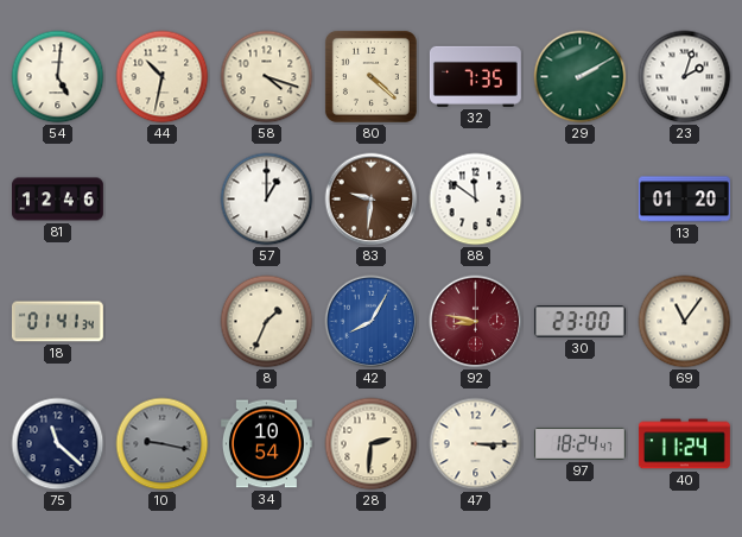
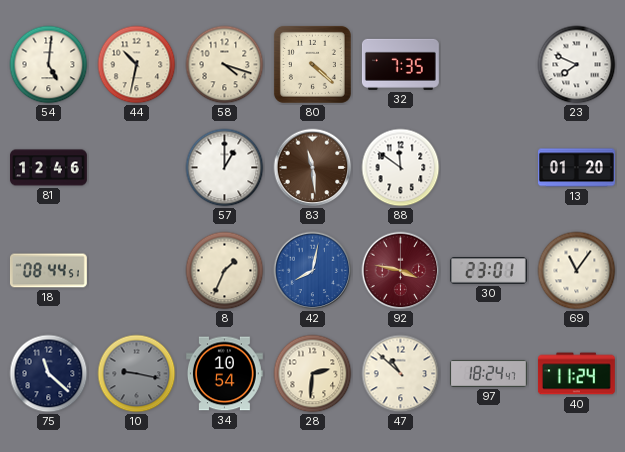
29: 2:10 -> none (581, 77)
23: 2:03 -> 7:49 (577, 65)
83: 9:31 -> 11:29 (313, 168)
18: 01:41 -> 08:44 (48, 271)
42: 8:05 -> 8:02 (313, 271)
92: 8:47 -> 3:47 (401, 271)
30: 23:00 -> 23:01 (488, 271)
47: 3:15 -> 10:52 (401, 374)
